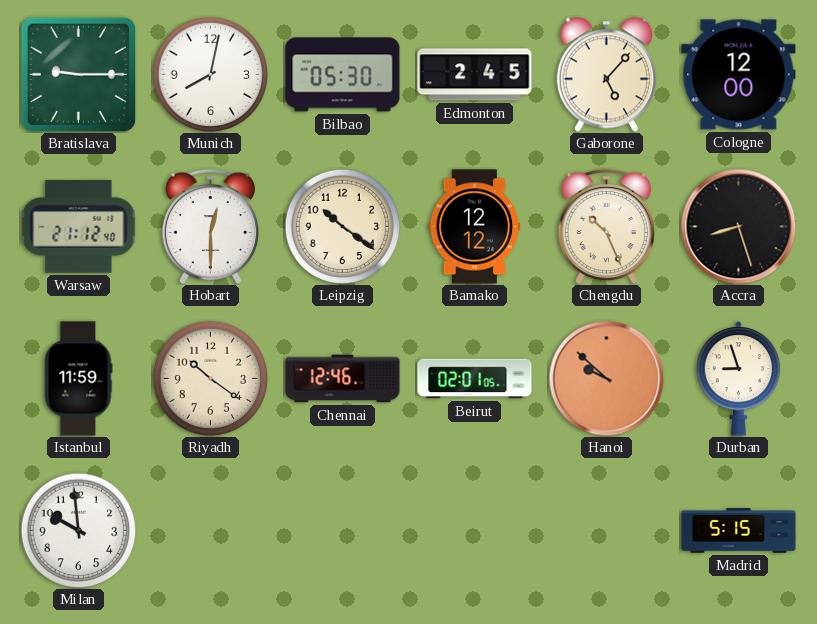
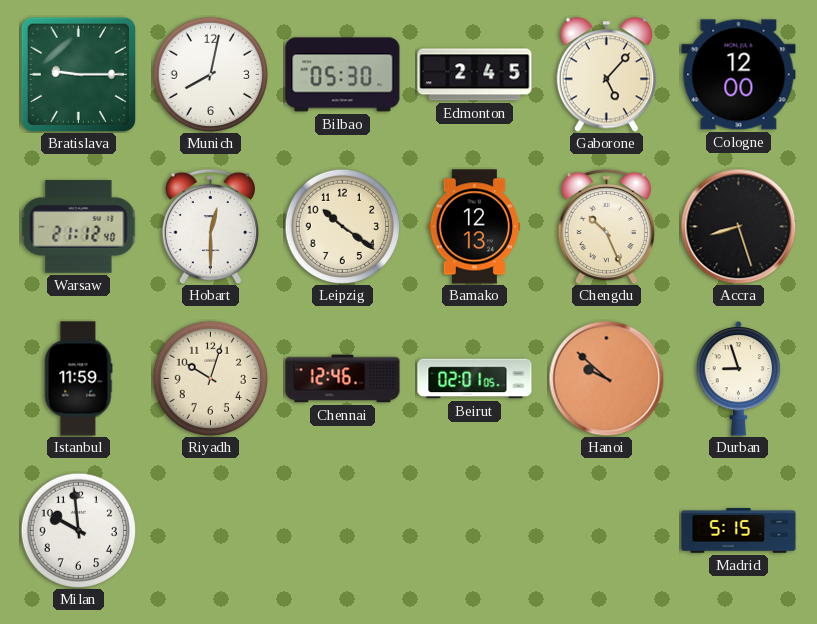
Bamako: 12:12 -> 12:13 (475, 227)
Riyadh: 10:21 -> 10:03 (210, 378)
